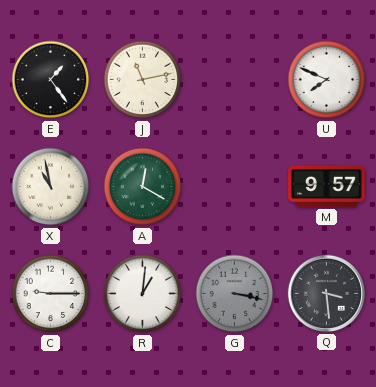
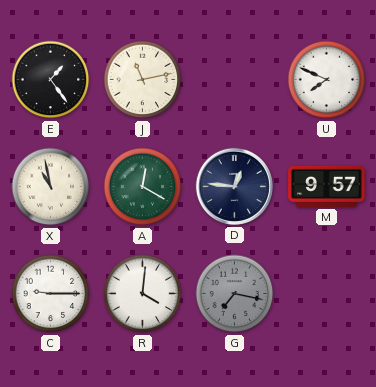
D: none -> 12:46 (234, 186)
R: 1:01 -> 4:01 (143, 294)
G: 3:17 -> 7:17 (235, 294)
Q: 3:29 -> none (326, 293)
